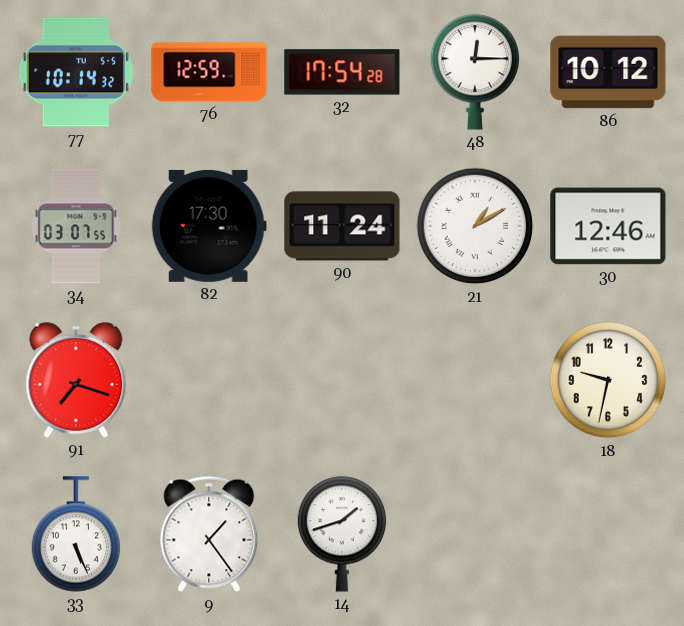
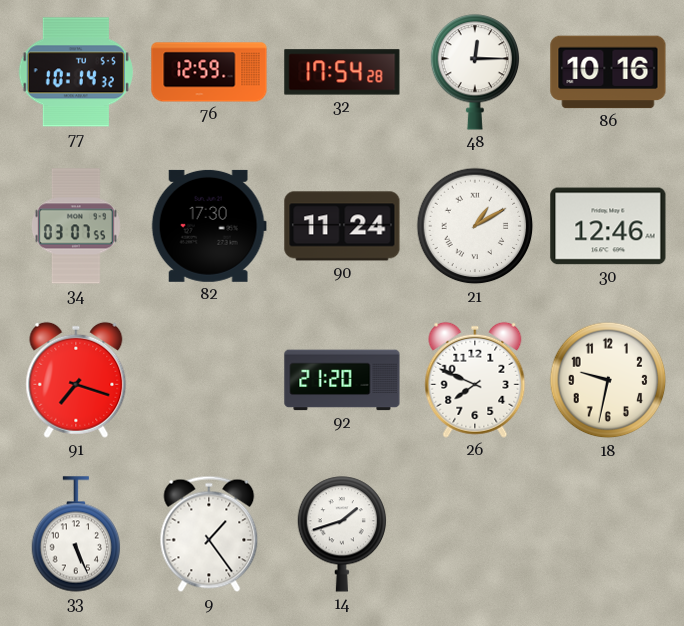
86: 10:12 -> 10:16 (608, 72)
92: none -> 21:20 (342, 380)
26: none -> 7:49 (475, 380)
